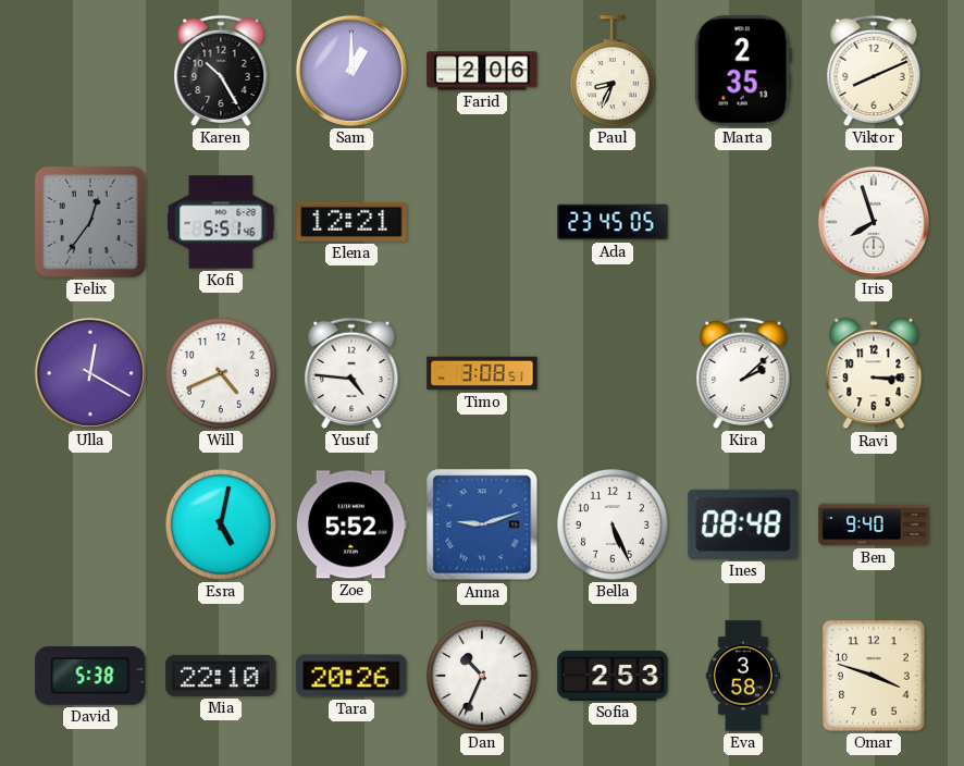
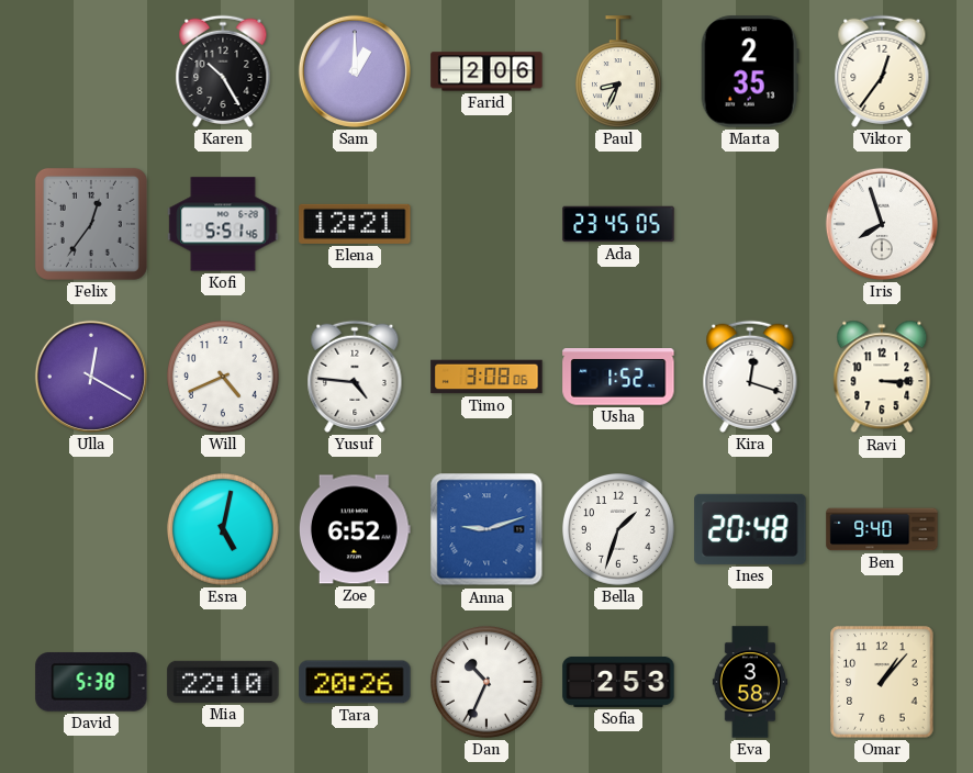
Viktor: 8:11 -> 12:36 (882, 71)
Timo: 3:08:51 -> 3:08:06 (486, 377)
Usha: none -> 1:52 (618, 377)
Kira: 2:08 -> 12:18 (750, 377)
Zoe: 5:52 -> 6:52 (355, 529)
Bella: 5:26 -> 1:33 (619, 530)
Ines: 08:48 -> 20:48 (750, 529)
Omar: 3:48 -> 1:07 (882, 682)
